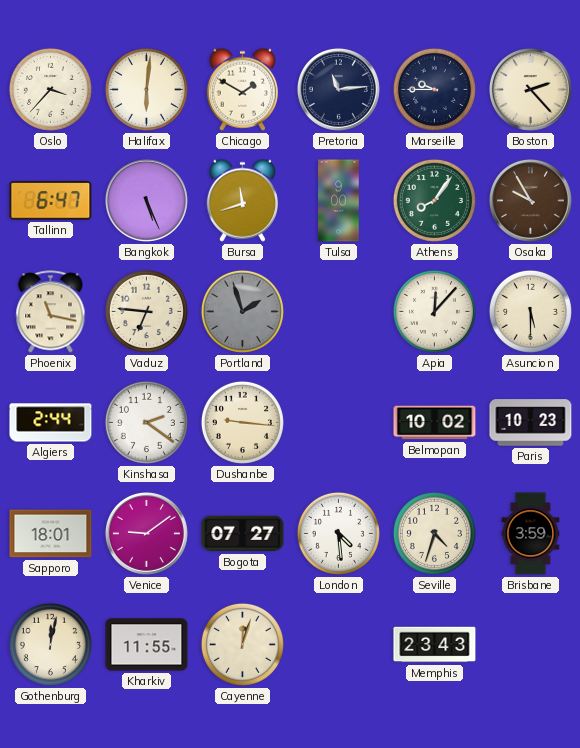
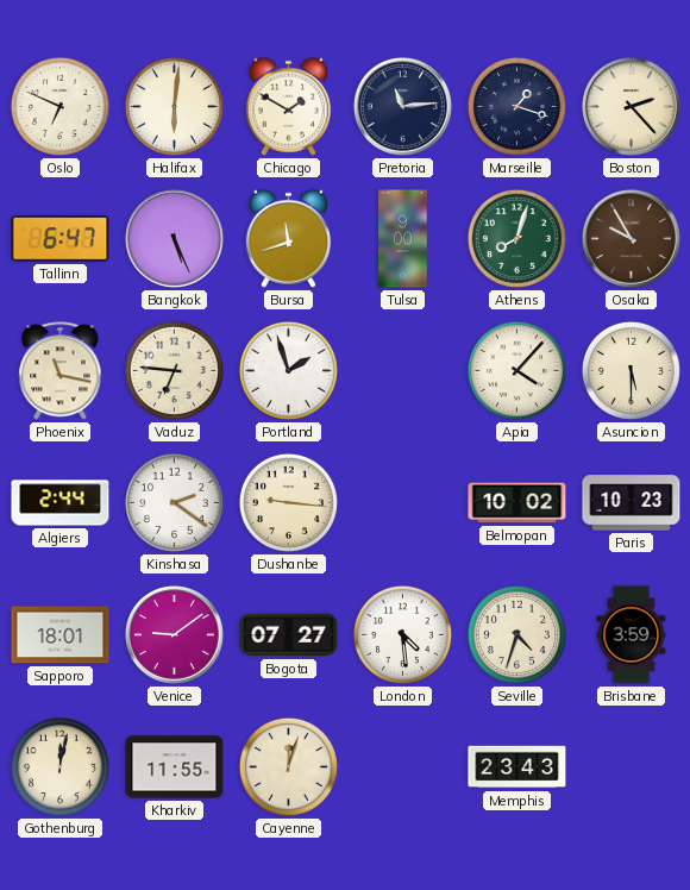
Oslo: 3:37 -> 6:49 (59, 106)
Marseille: 9:45 -> 1:18 (516, 106)
Athens: 8:06 -> 8:03 (516, 238)
Portland dial: grey -> white (288, 370)
Apia: 12:07 -> 4:07 (516, 370)
